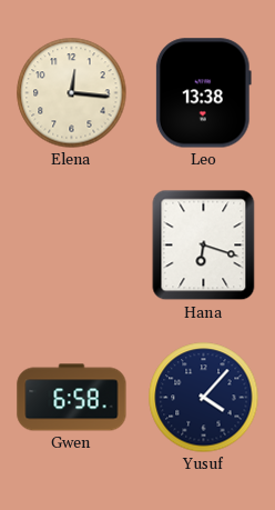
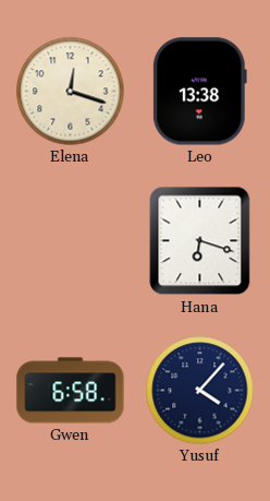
Elena: 12:16 -> 12:18 (71, 92)
